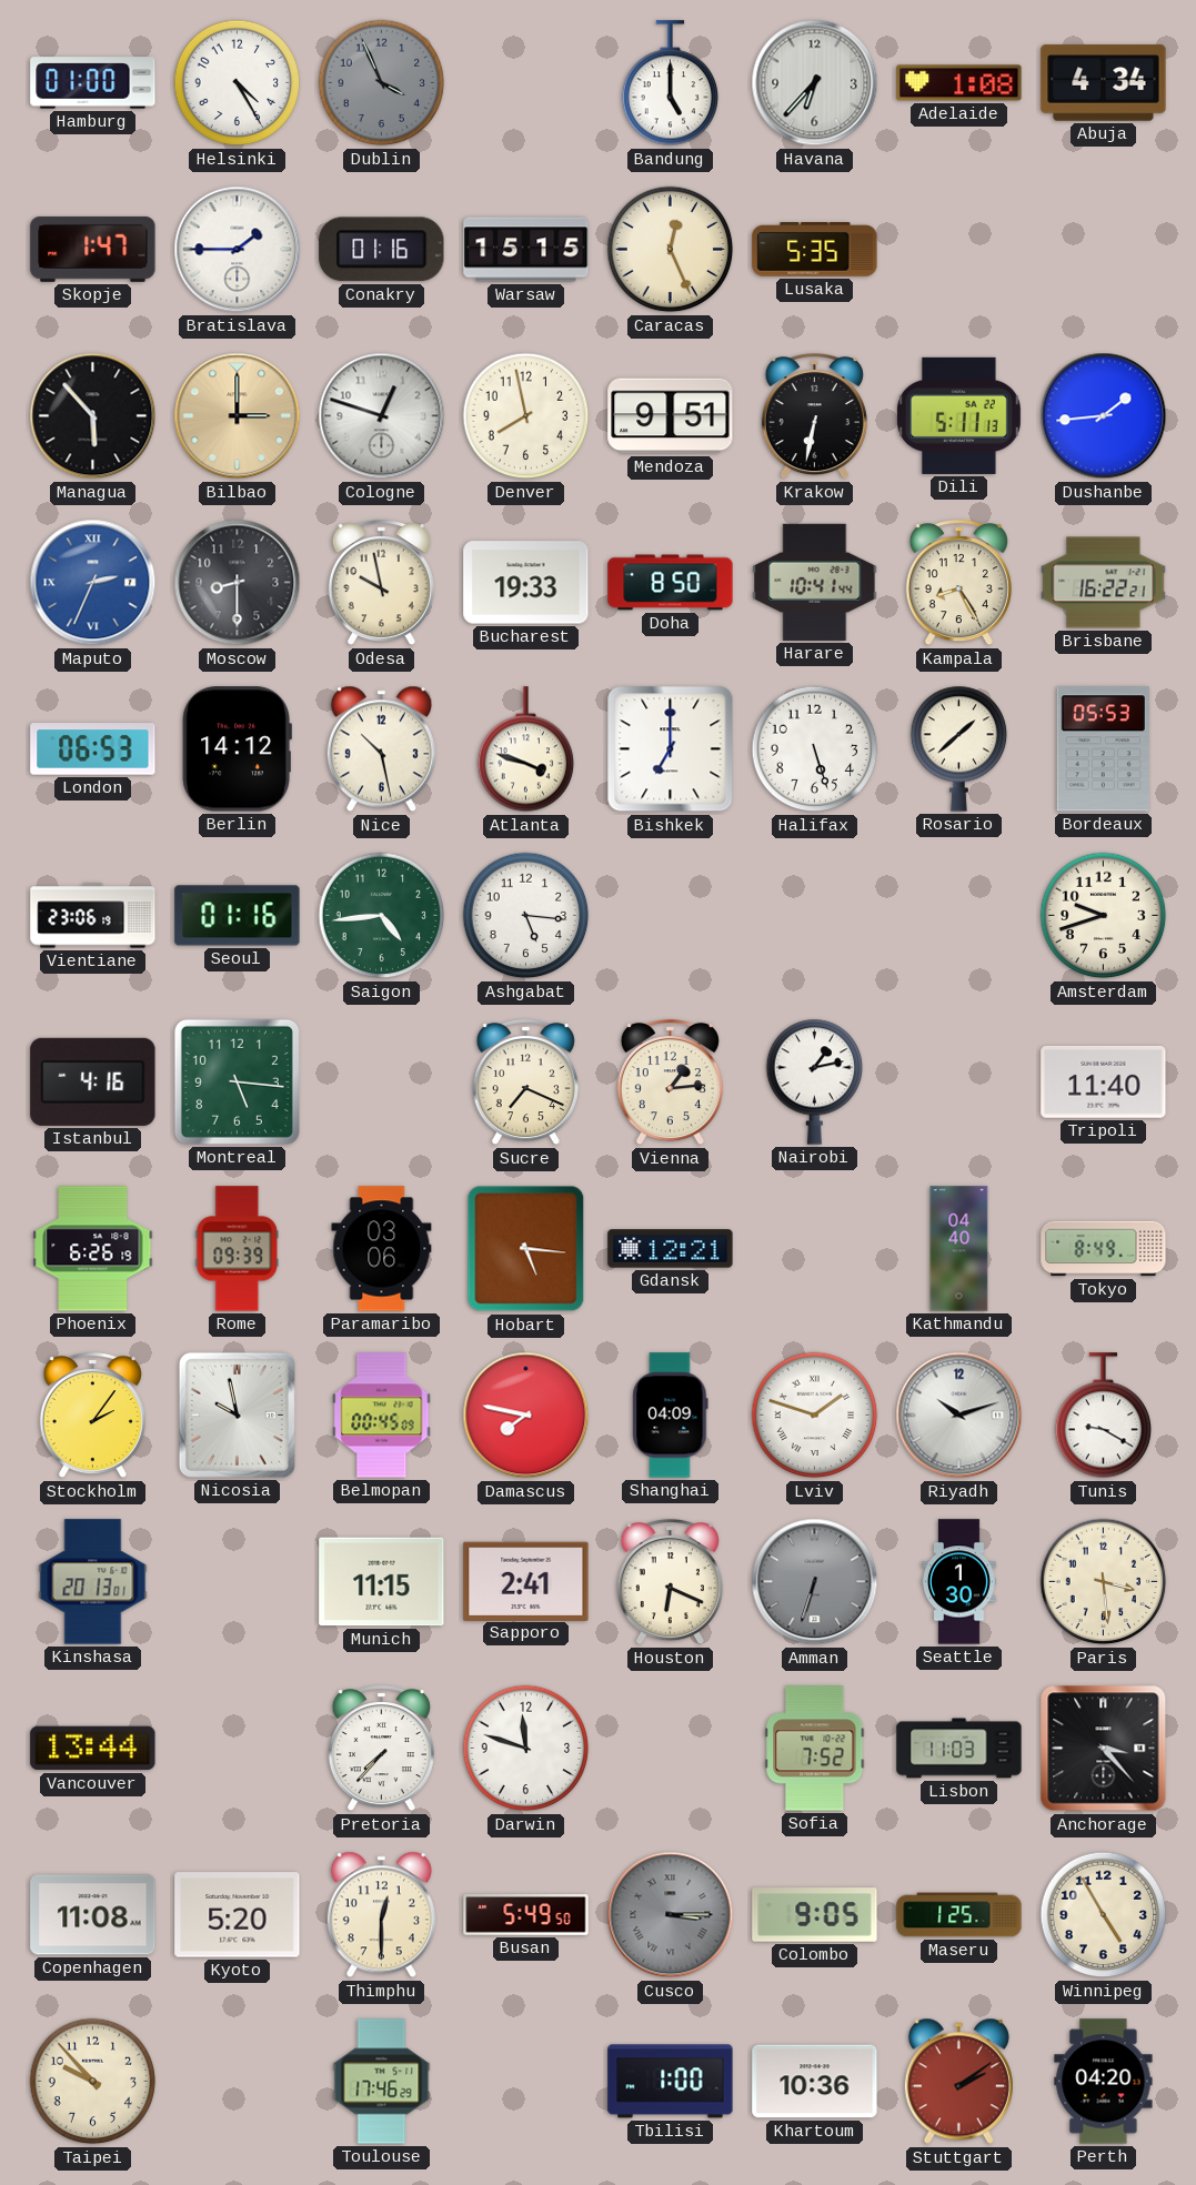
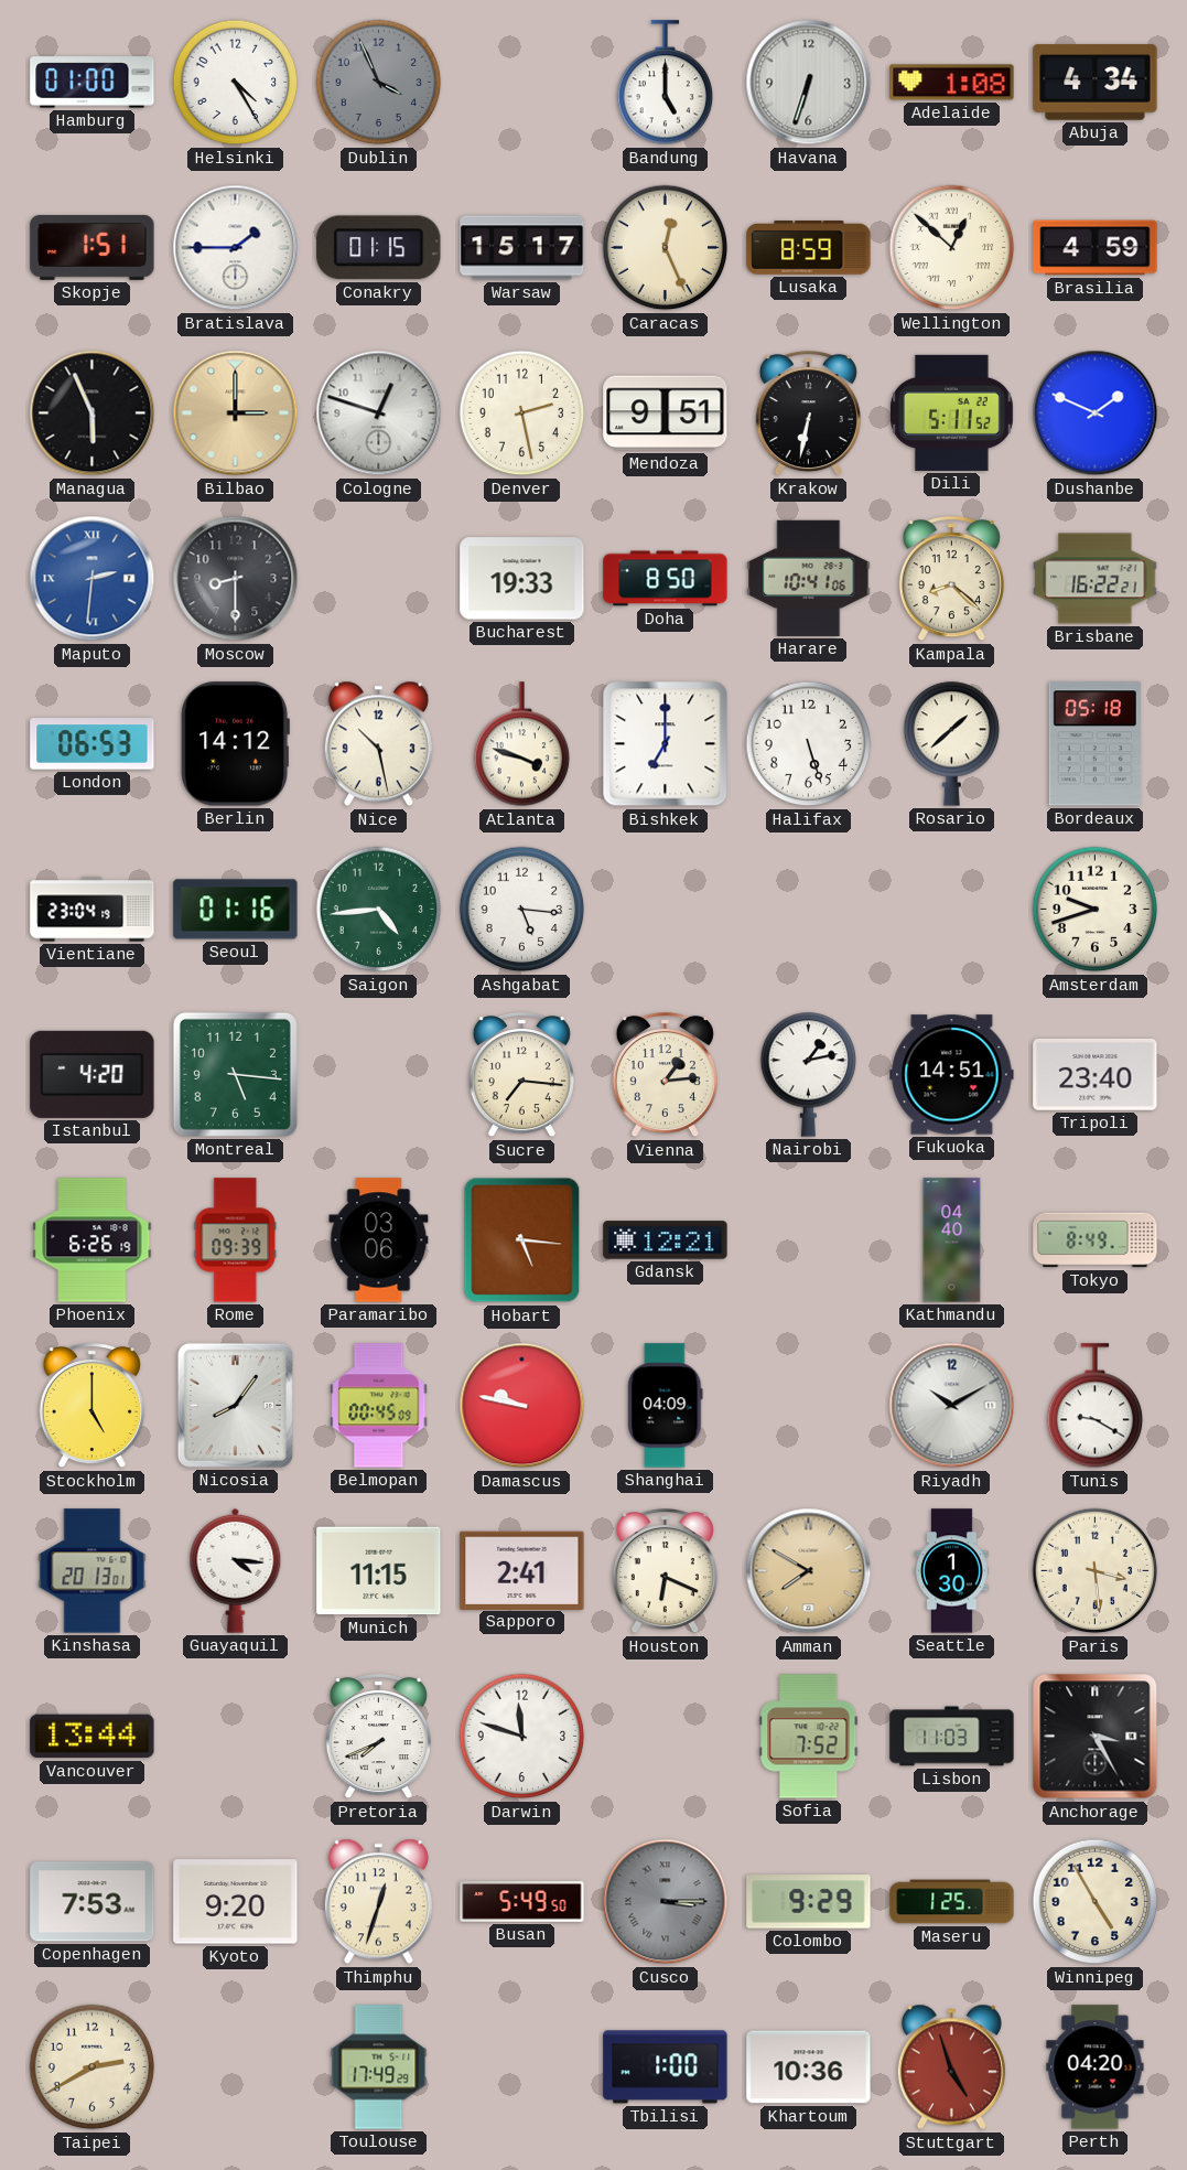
Havana: 6:37 -> 6:33 (809, 83)
Skopje: 1:47 -> 1:51 (93, 247)
Conakry: 01:16 -> 01:15 (379, 248)
Warsaw: 15:15 -> 15:17 (522, 248)
Lusaka: 5:35 -> 8:59 (809, 248)
Wellington: none -> 12:52 (952, 248)
Brasilia: none -> 4:59 (1096, 248)
Managua: 5:53 -> 5:56 (93, 413)
Denver: 7:58 -> 2:28 (522, 413)
Dili: 5:11:13 -> 5:11:52 (951, 412)
Dushanbe: 1:44 -> 1:49 (1096, 413)
Maputo: 2:34 -> 2:31 (93, 579)
Odesa: 9:58 -> none (381, 584)
Harare: 10:41:44 -> 10:41:06 (809, 578)
Kampala: 8:25 -> 8:22 (951, 580)
Bordeaux: 05:53 -> 05:18 (1094, 744)
Vientiane: 23:06 -> 23:04 (93, 910)
Istanbul: 4:16 -> 4:20 (93, 1074)
Sucre: 7:19 -> 7:16 (521, 1076)
Fukuoka: none -> 14:51 (952, 1075)
Tripoli: 11:40 -> 23:40 (1096, 1075)
Stockholm: 2:06 -> 5:00 (91, 1407)
Nicosia: 9:58 -> 8:06 (235, 1405)
Damascus: 7:47 -> 9:47 (522, 1406)
Lviv: 1:48 -> none (815, 1416)
Riyadh: 10:12 -> 10:10 (952, 1406)
Guayaquil: none -> 4:16 (236, 1570)
Amman: 6:33 -> 7:50 (809, 1571)
Amman dial: grey -> champagne (809, 1571)
Pretoria: 7:37 -> 7:41 (378, 1738)
Anchorage: 3:23 -> 3:25 (1096, 1737)
Copenhagen: 11:08 -> 7:53 (93, 1902)
Kyoto: 5:20 -> 9:20 (236, 1902)
Thimphu: 12:30 -> 12:33 (378, 1902)
Colombo: 9:05 -> 9:29 (809, 1902)
Taipei: 9:53 -> 2:40 (93, 2067)
Toulouse: 17:46 -> 17:49 (379, 2067)
Stuttgart: 2:09 -> 4:57 (951, 2067)
